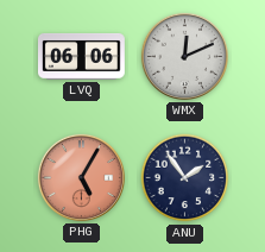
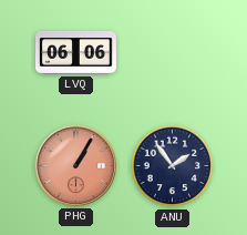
WMX: 12:11 -> none (184, 56)
PHG: 5:05 -> 1:05 (75, 165)
